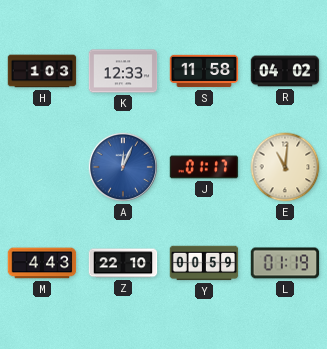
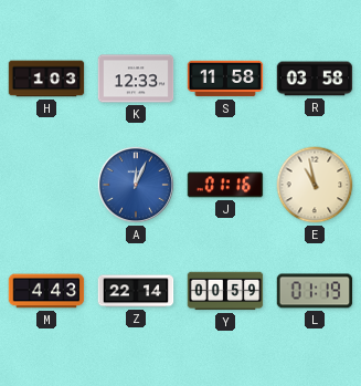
R: 04:02 -> 03:58 (315, 79)
J: 01:17 -> 01:16 (225, 185)
E: 11:01 -> 10:58 (315, 185)
Z: 22:10 -> 22:14 (136, 291)
